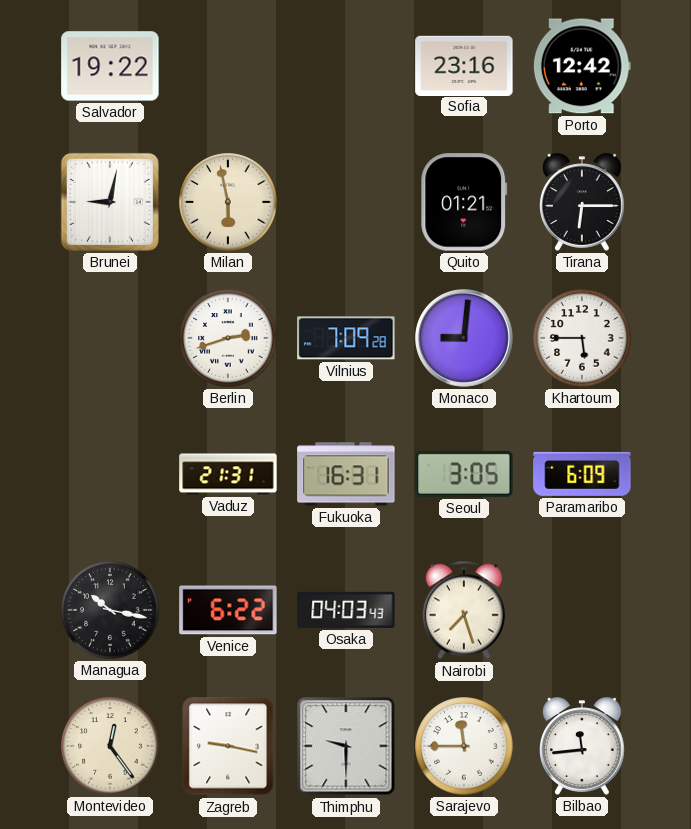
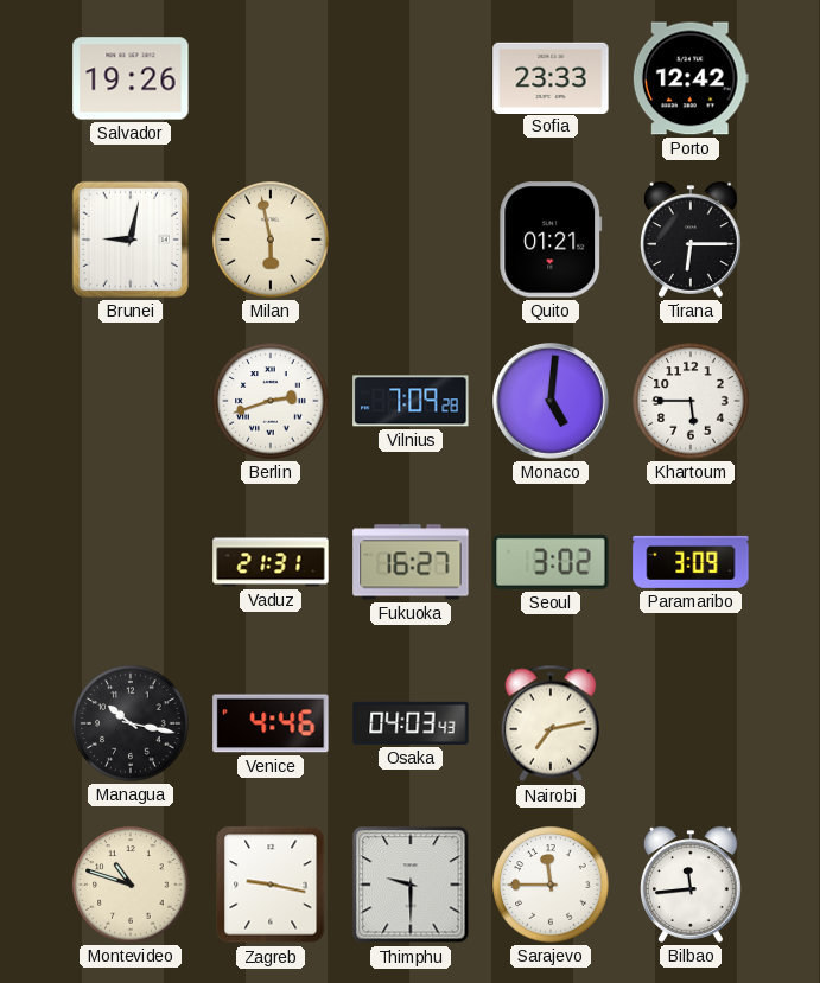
Salvador: 19:22 -> 19:26 (131, 78)
Sofia: 23:16 -> 23:33 (551, 77)
Monaco: 9:01 -> 5:01 (552, 402)
Fukuoka: 16:31 -> 16:27 (411, 562)
Seoul: 3:05 -> 3:02 (551, 562)
Paramaribo: 6:09 -> 3:09 (691, 562)
Venice: 6:22 -> 4:46 (271, 723)
Nairobi: 7:27 -> 7:13 (551, 723)
Montevideo: 12:24 -> 10:48 (131, 885)
